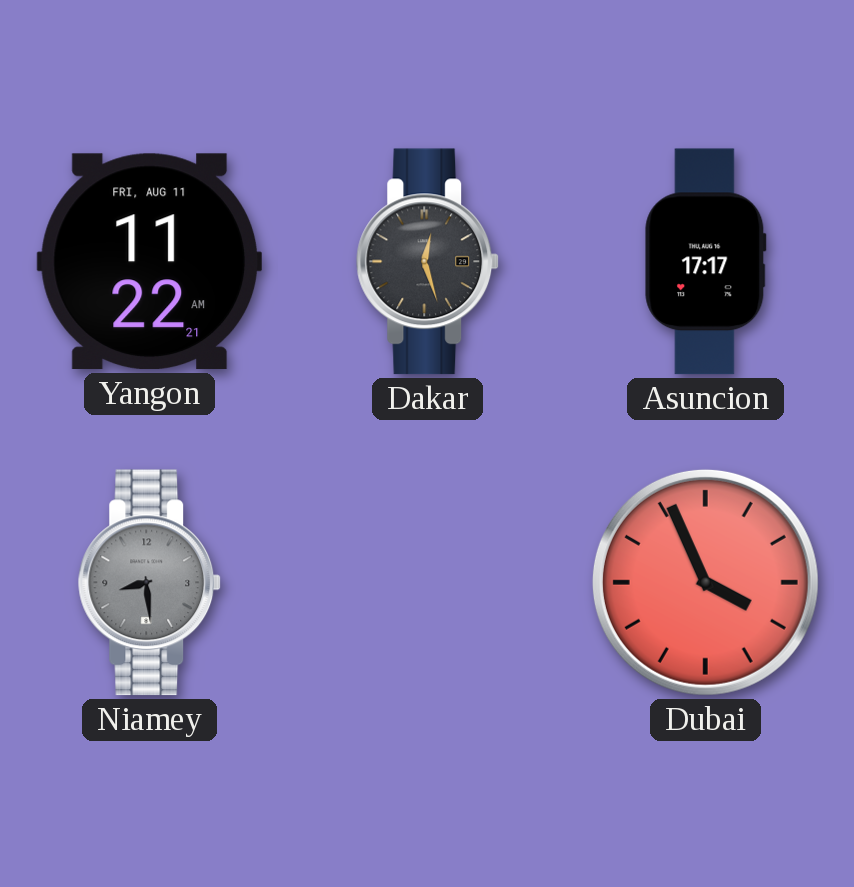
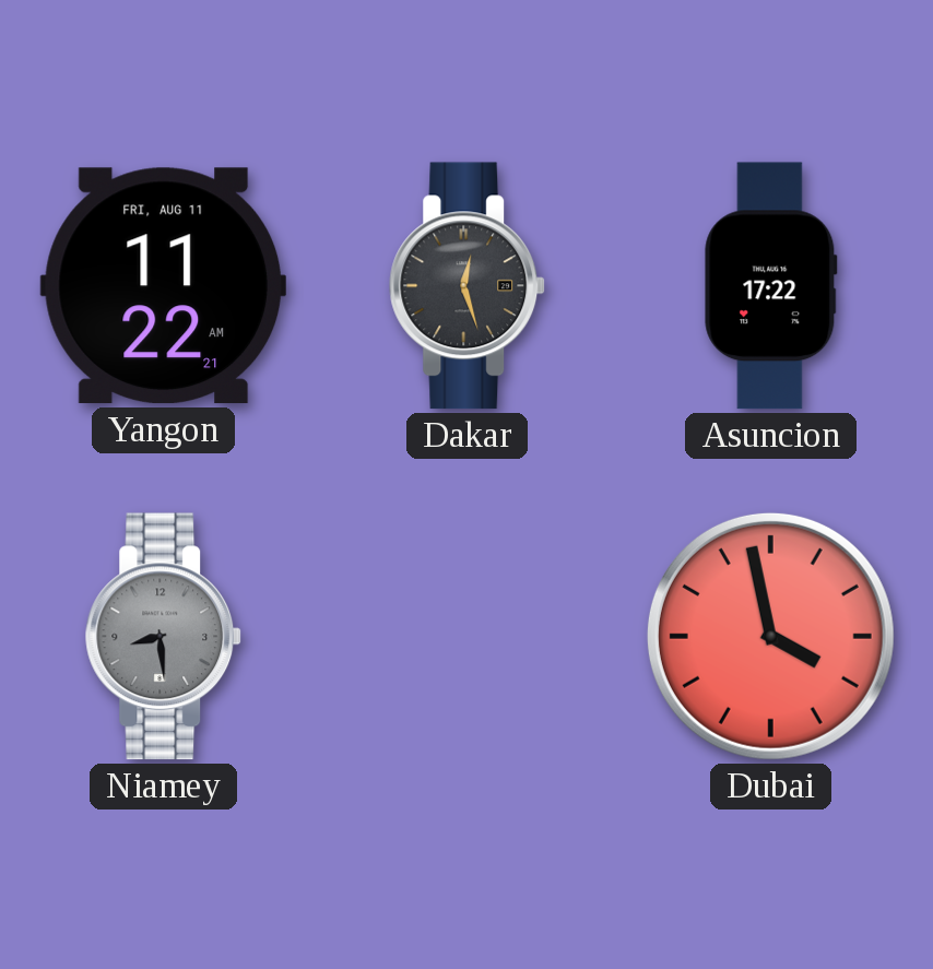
Asuncion: 17:17 -> 17:22 (771, 286)
Dubai: 3:56 -> 3:58 (770, 636)
